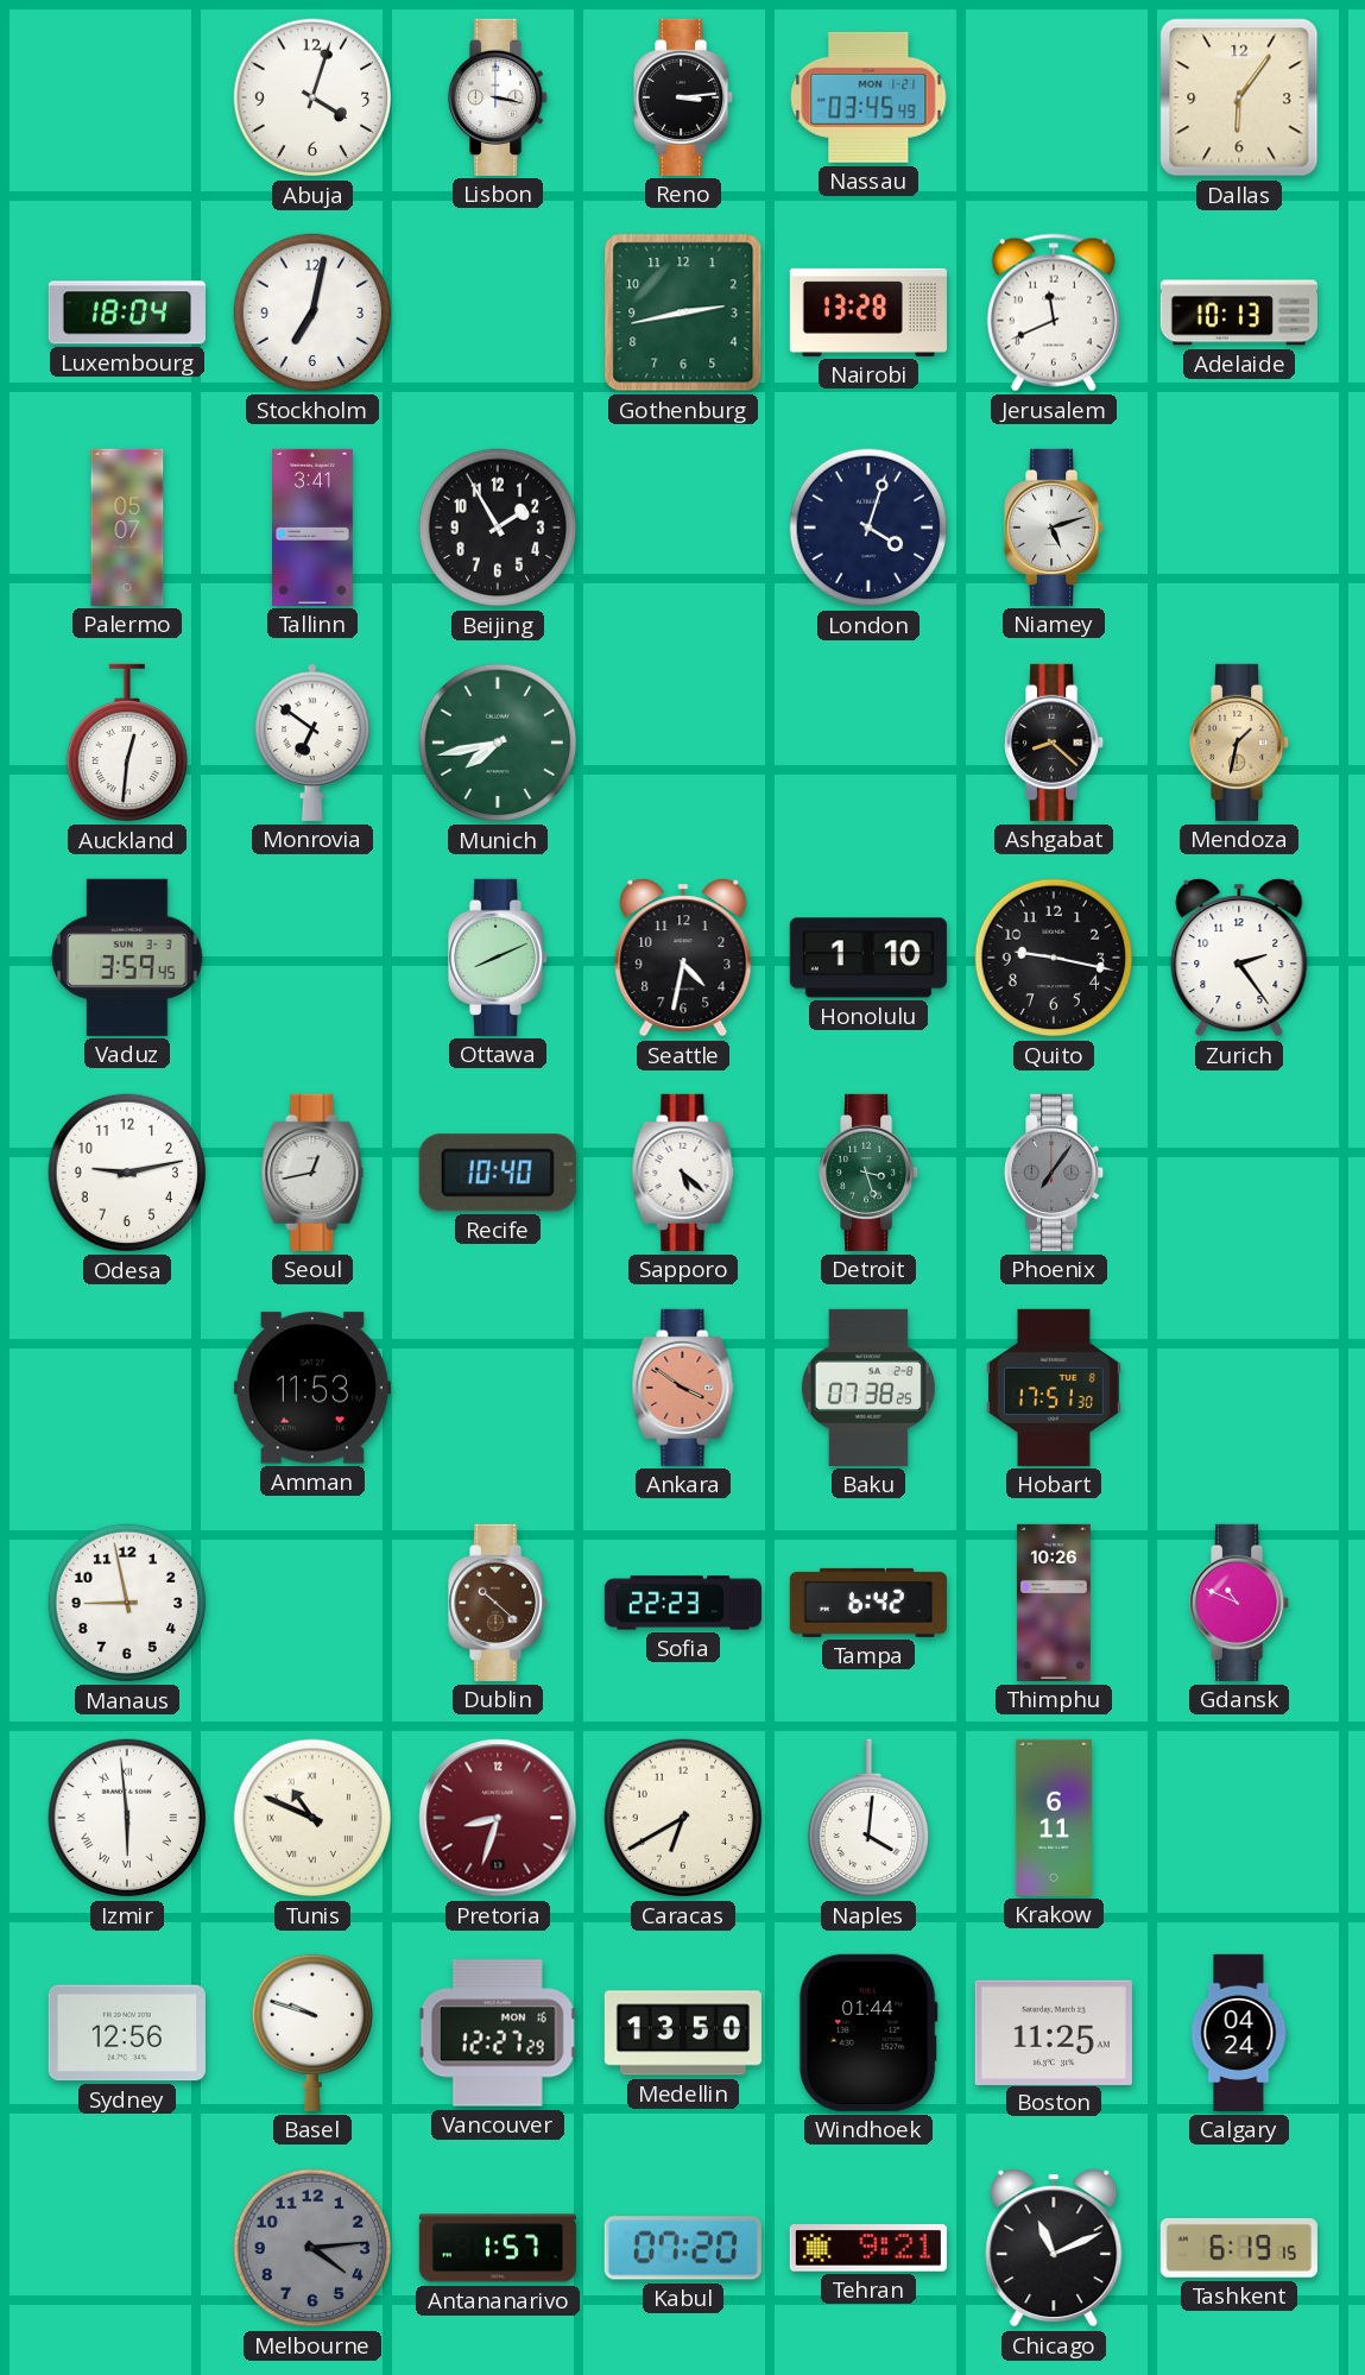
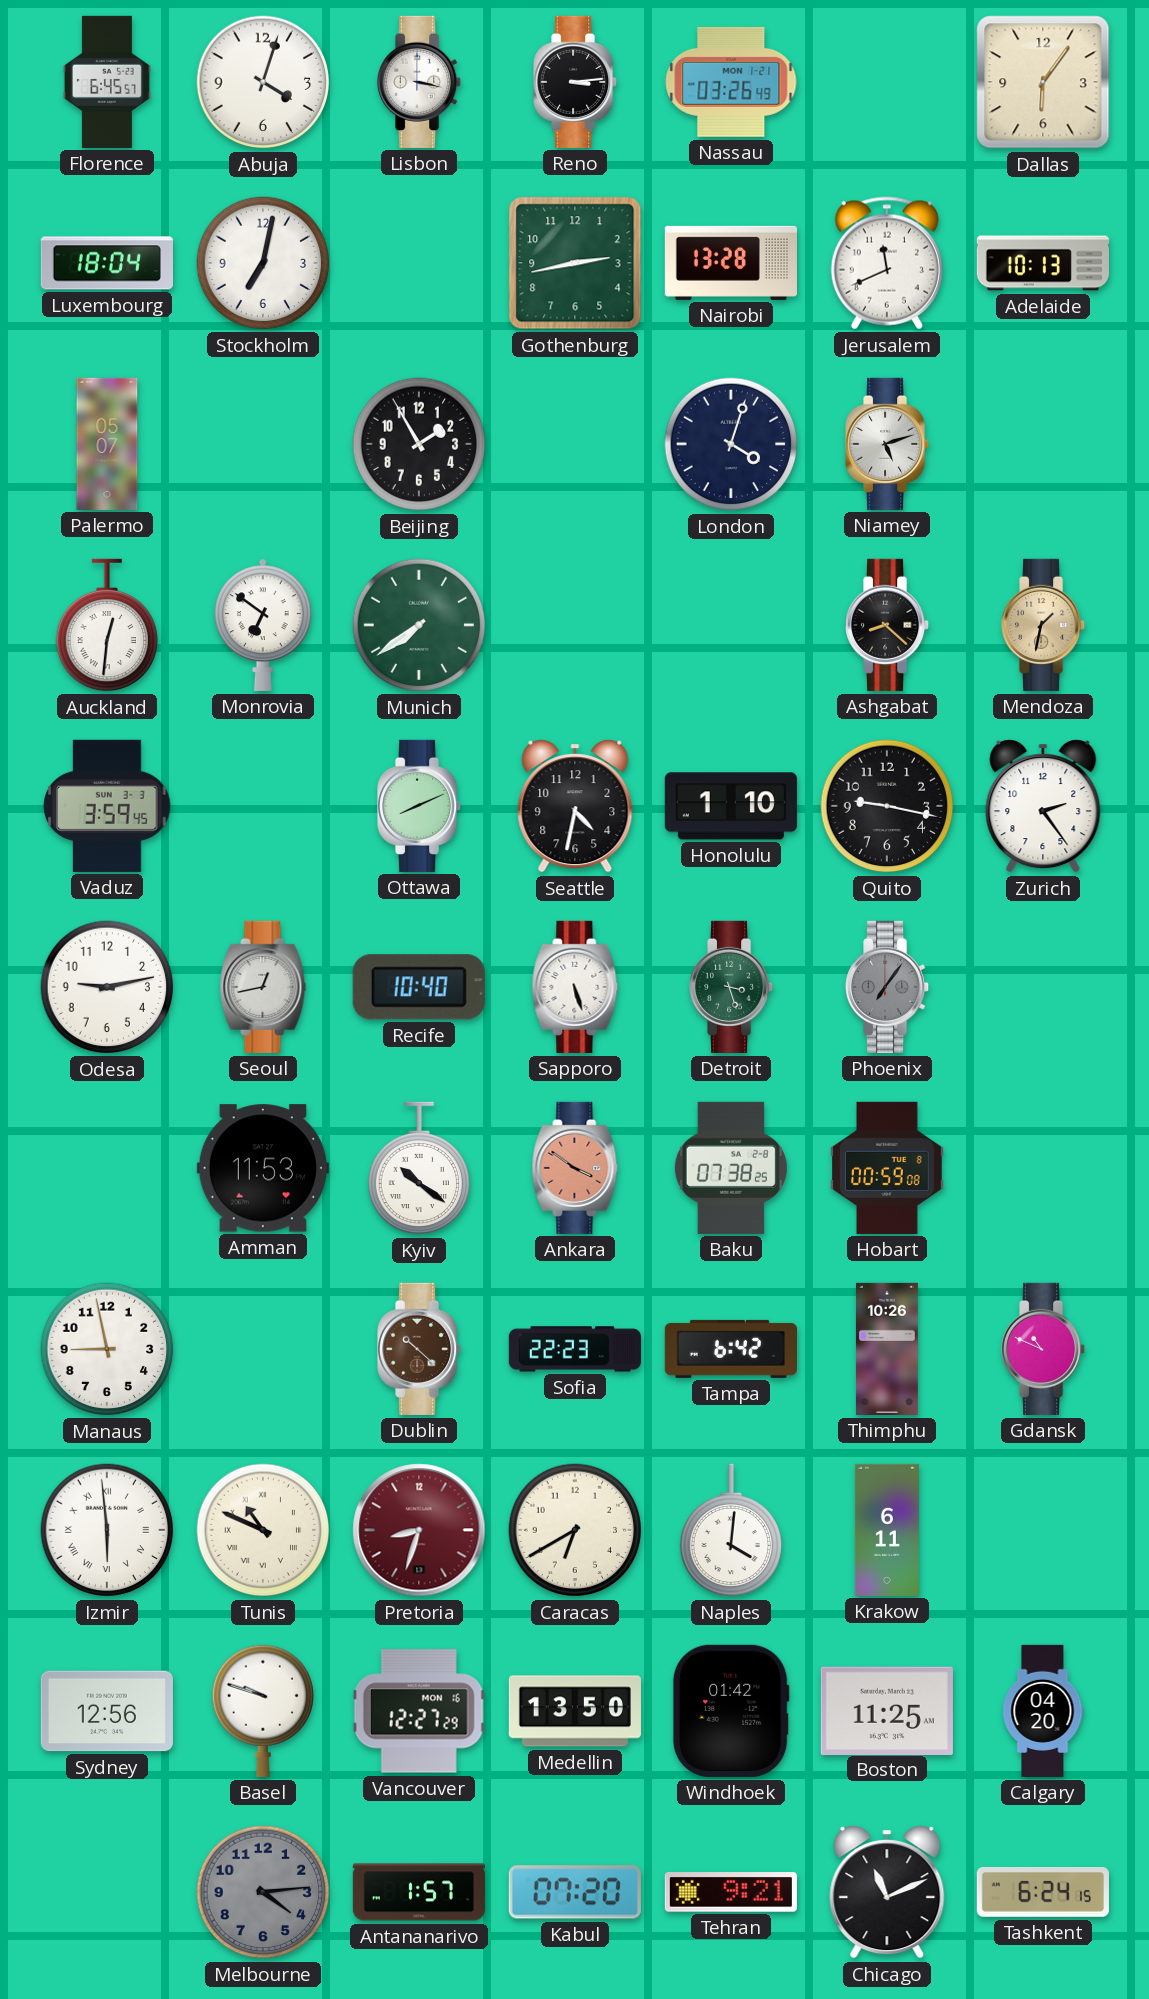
Florence: none -> 6:45 (107, 82)
Nassau: 03:45 -> 03:26 (731, 82)
Tallinn: 3:41 -> none (314, 528)
Munich: 7:43 -> 7:39 (419, 625)
Sapporo: 5:22 -> 5:27 (575, 987)
Kyiv: none -> 10:21 (418, 1168)
Hobart: 17:51 -> 00:59 (887, 1168)
Windhoek: 01:44 -> 01:42 (731, 1711)
Calgary: 04:24 -> 04:20 (1043, 1711)
Tashkent: 6:19 -> 6:24 (1043, 1892)
